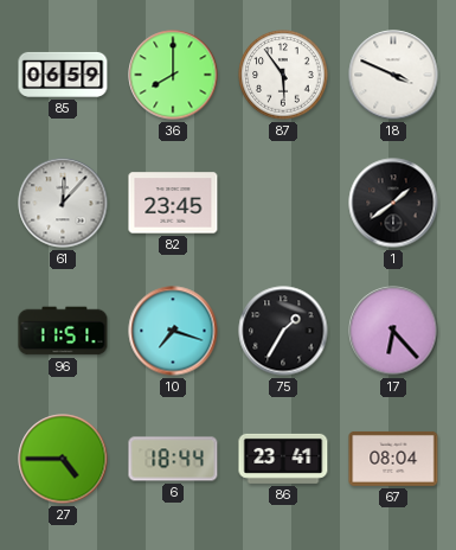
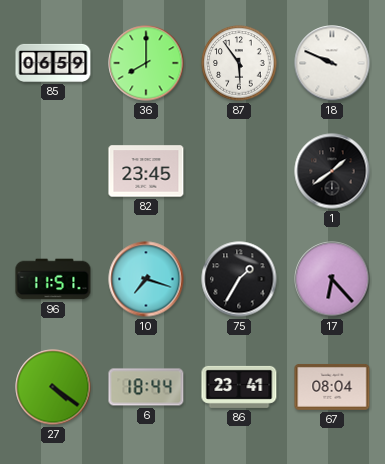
18: 3:49 -> 9:49 (332, 63)
61: 12:07 -> none (63, 203)
27: 4:45 -> 4:21 (53, 387)
